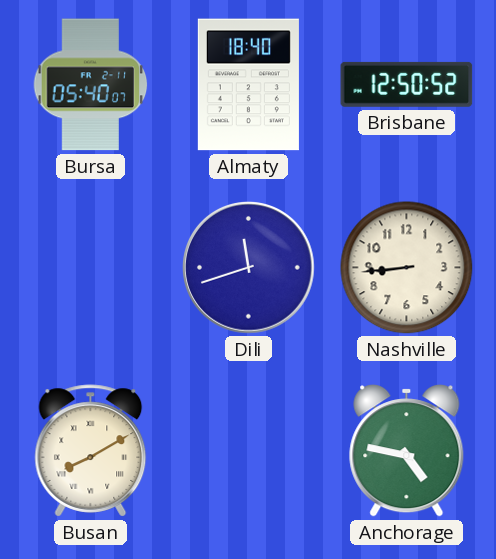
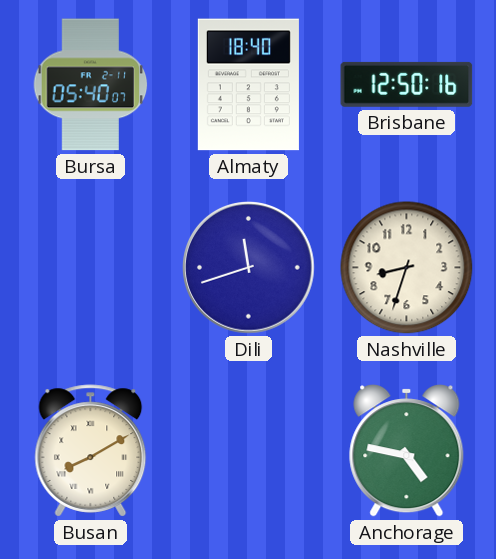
Brisbane: 12:50:52 -> 12:50:16 (407, 84)
Nashville: 8:44 -> 8:33 (407, 268)
